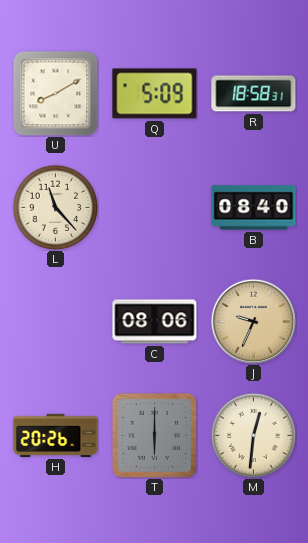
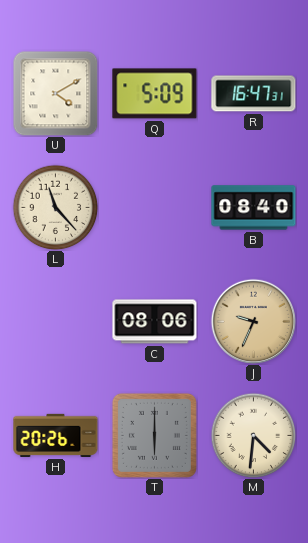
U: 8:10 -> 4:10 (55, 93)
R: 18:58 -> 16:47 (254, 94)
M: 12:31 -> 4:31 (253, 435)
